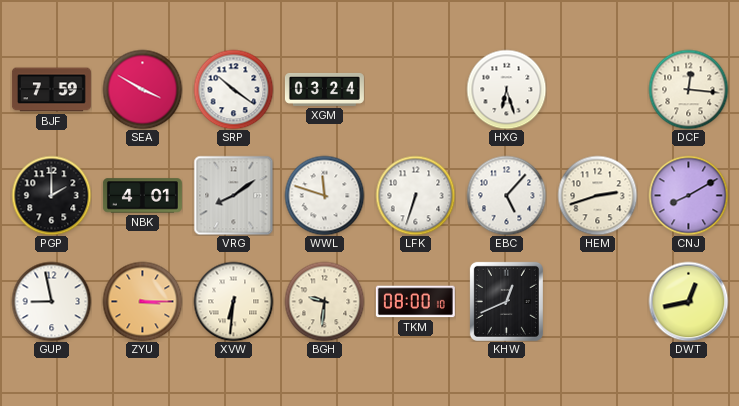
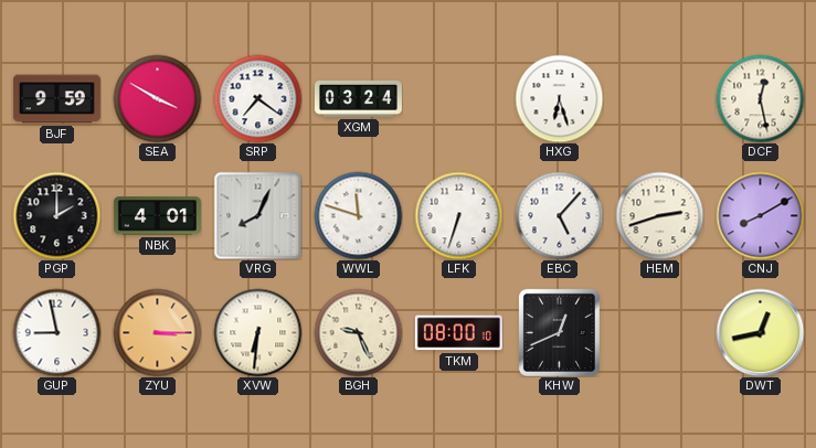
BJF: 7:59 -> 9:59 (56, 99)
SRP: 10:21 -> 7:21 (257, 98)
DCF: 12:16 -> 12:28 (760, 98)
VRG: 8:09 -> 8:04 (257, 215)
BGH: 9:31 -> 9:26 (358, 332)
